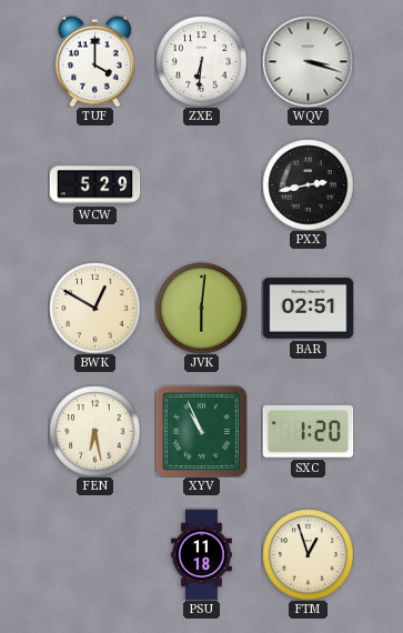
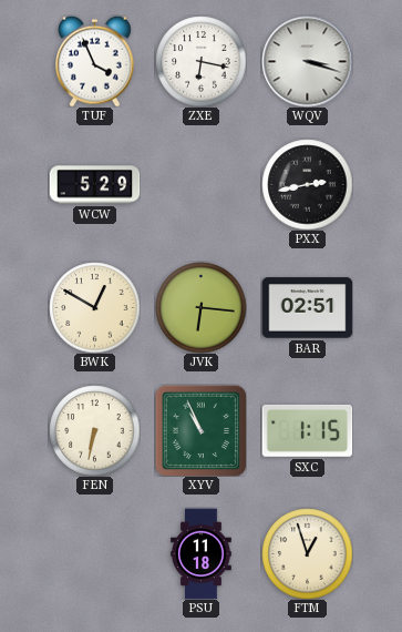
TUF: 4:00 -> 3:56 (95, 61)
ZXE: 6:31 -> 6:17 (200, 61)
JVK: 6:01 -> 6:16 (200, 307)
FEN: 6:28 -> 6:32 (94, 430)
SXC: 1:20 -> 1:15 (307, 430)
